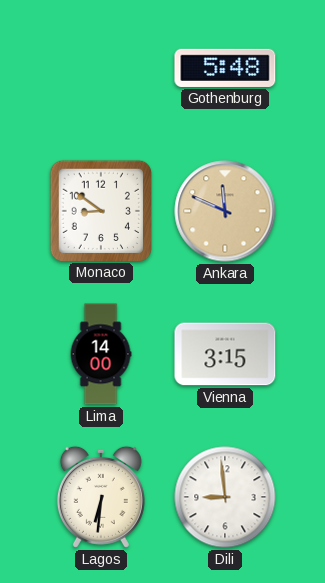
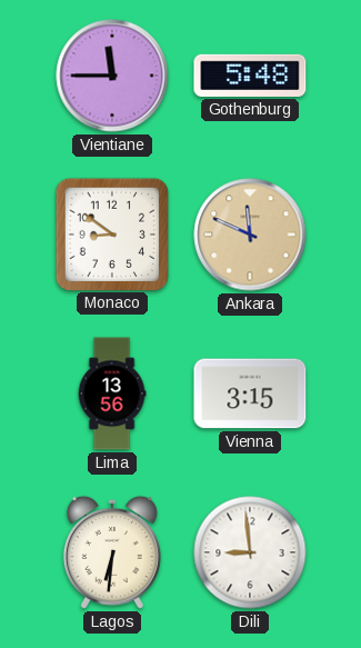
Vientiane: none -> 11:45 (112, 76)
Lima: 14:00 -> 13:56 (112, 393)
